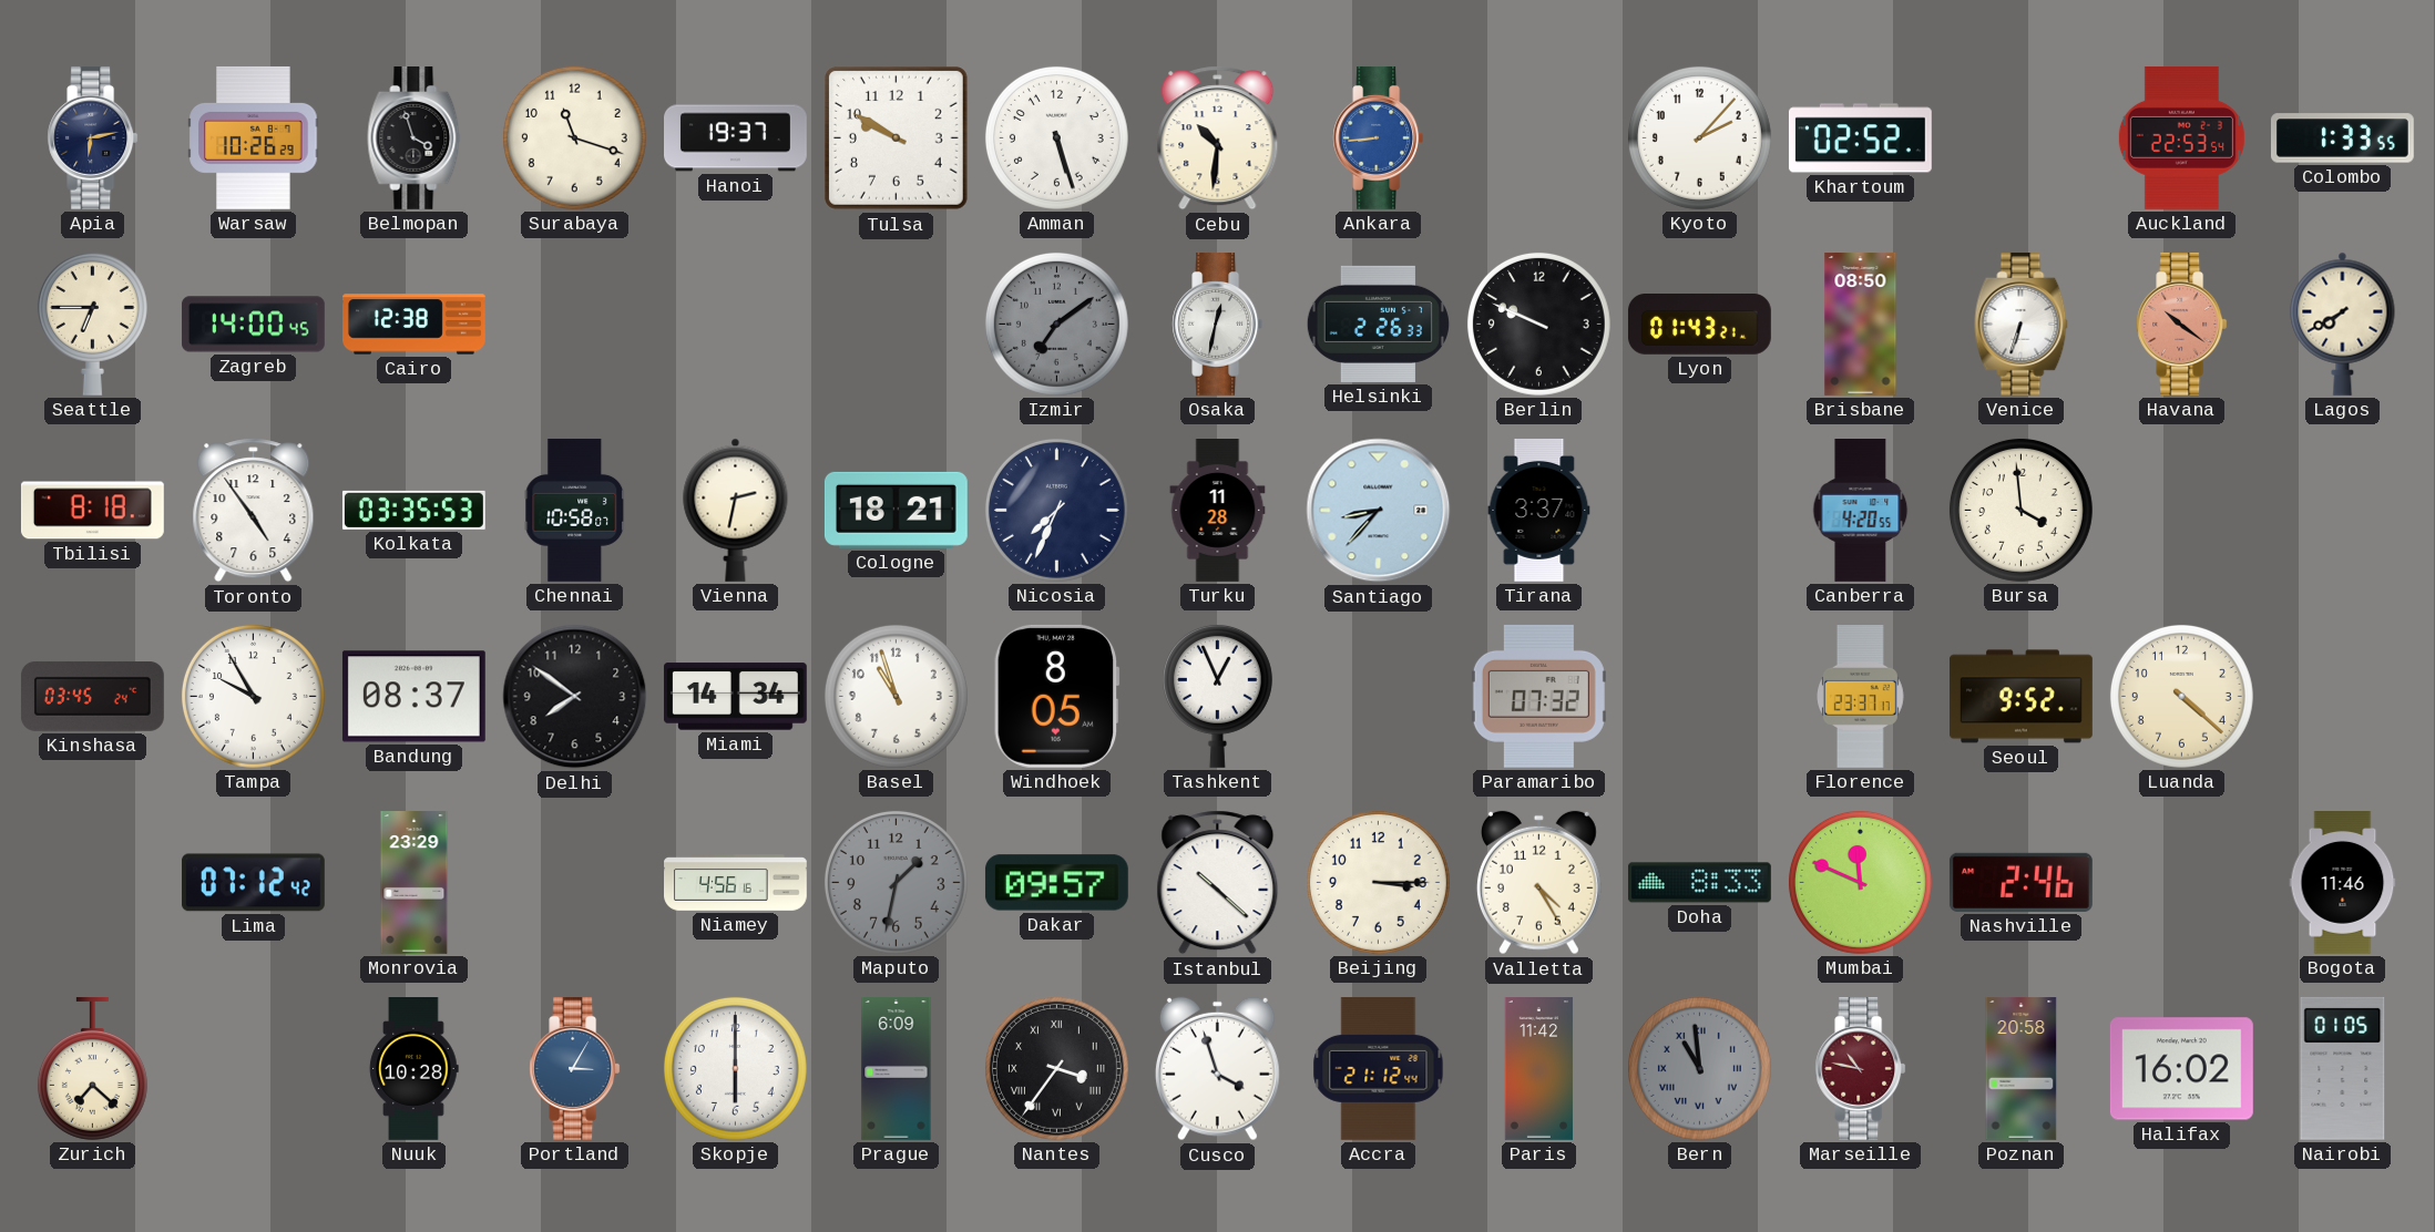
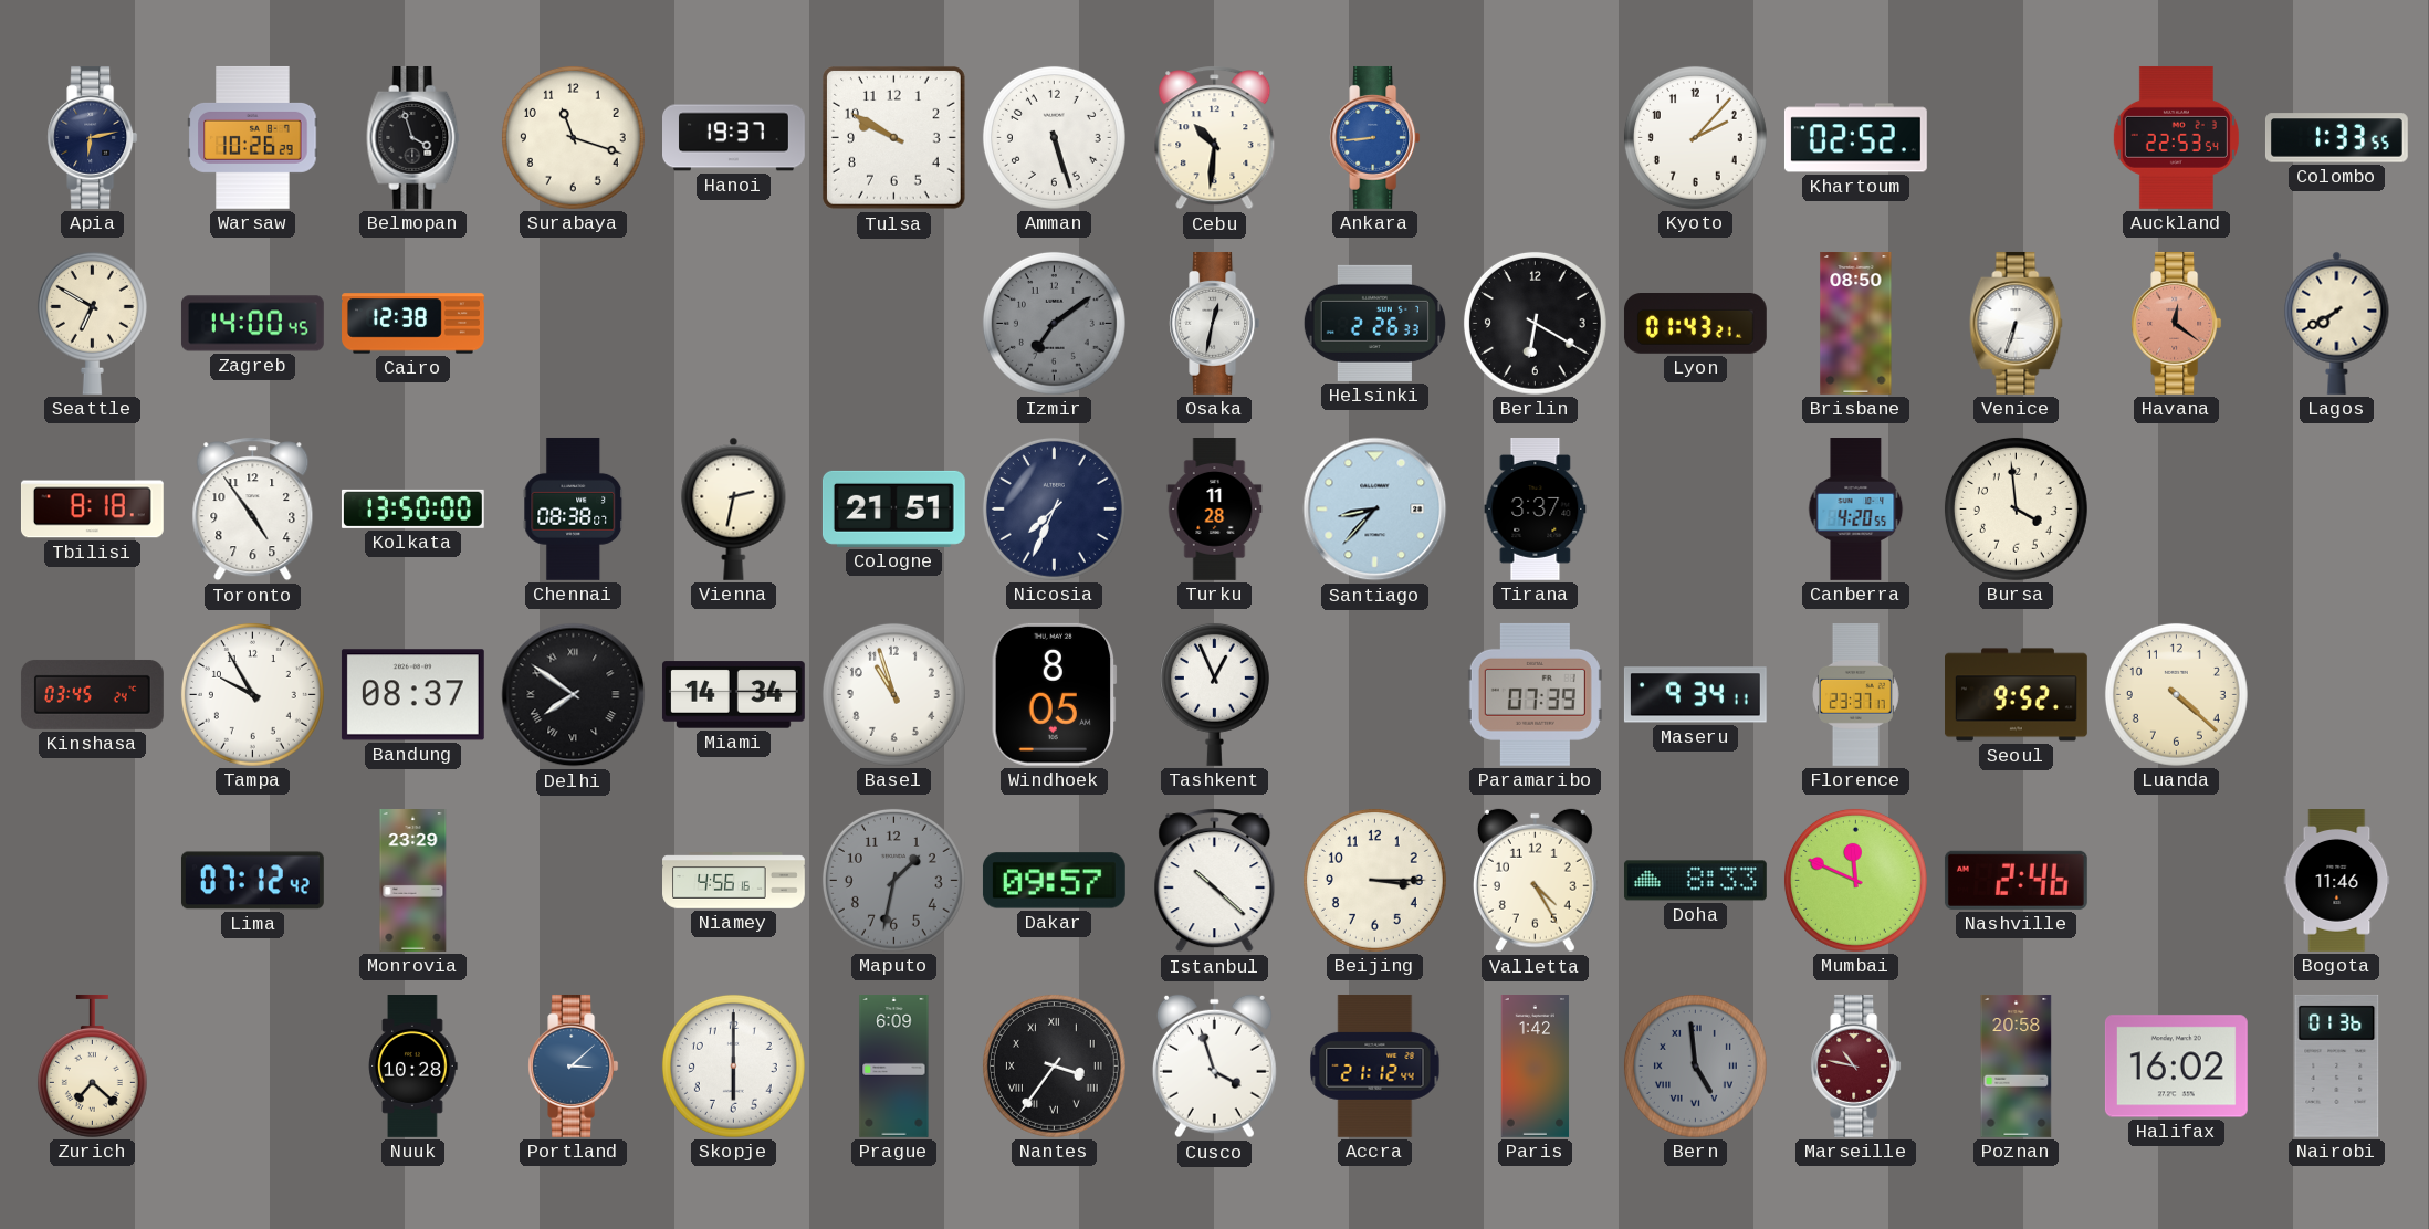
Seattle: 6:45 -> 6:50 (92, 323)
Berlin: 9:49 -> 6:20 (1535, 323)
Havana: 10:21 -> 12:21 (2177, 323)
Kolkata: 03:35 -> 13:50 (412, 508)
Chennai: 10:58 -> 08:38 (574, 508)
Cologne: 18:21 -> 21:51 (893, 508)
Delhi numerals: Arabic -> Roman (574, 695)
Paramaribo: 07:32 -> 07:39 (1535, 694)
Maseru: none -> 9:34 (1695, 695)
Portland: 3:05 -> 3:08 (574, 1065)
Paris: 11:42 -> 1:42 (1536, 1067)
Bern: 10:59 -> 4:59 (1695, 1065)
Nairobi: 01:05 -> 01:36 (2337, 1065)
